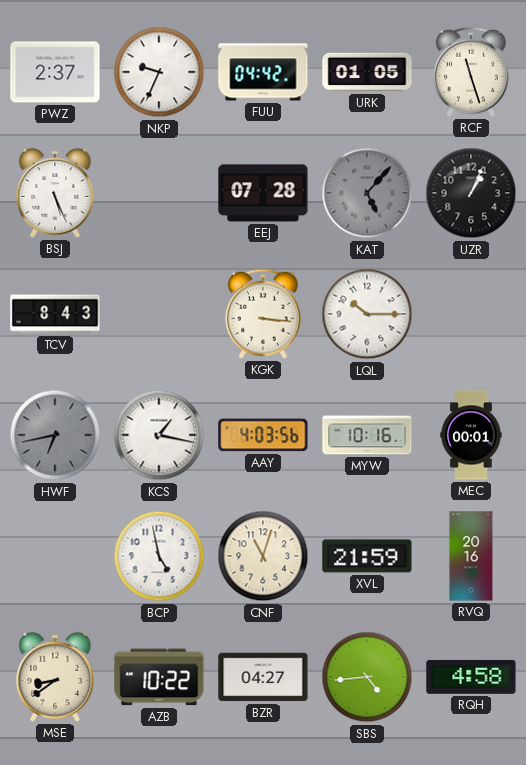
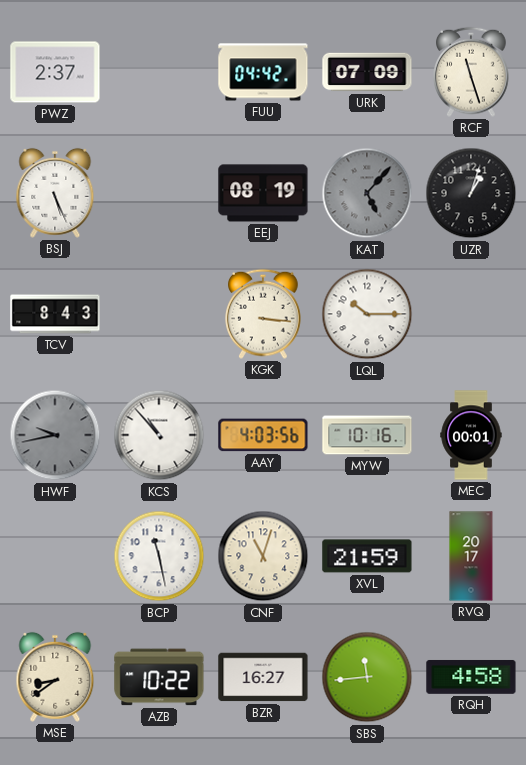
NKP: 9:34 -> none (159, 72)
URK: 01:05 -> 07:09 (367, 72)
EEJ: 07:28 -> 08:19 (263, 193)
UZR: 1:04 -> 1:03 (471, 193)
HWF: 6:43 -> 9:43 (55, 435)
KCS: 1:17 -> 10:53 (159, 435)
BCP: 4:58 -> 11:28 (159, 556)
RVQ: 20:16 -> 20:17 (471, 556)
BZR: 04:27 -> 16:27 (263, 677)
SBS: 4:44 -> 11:44 (367, 677)
